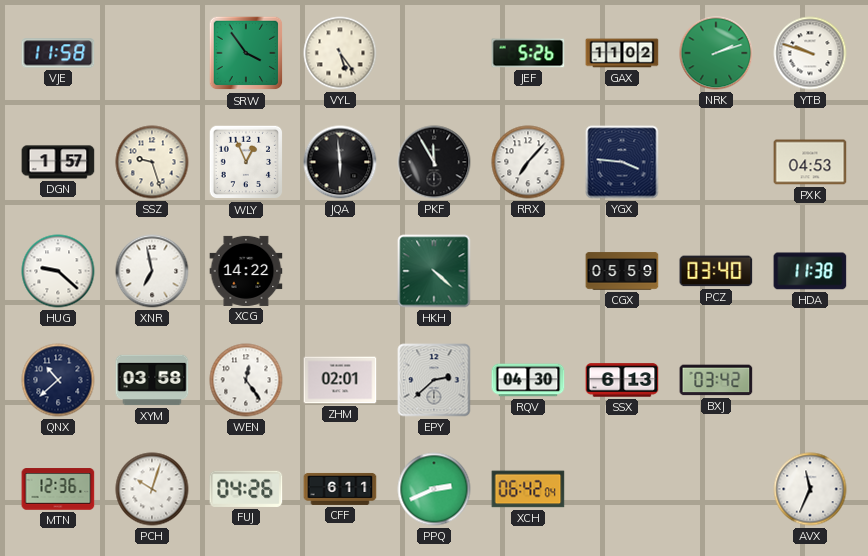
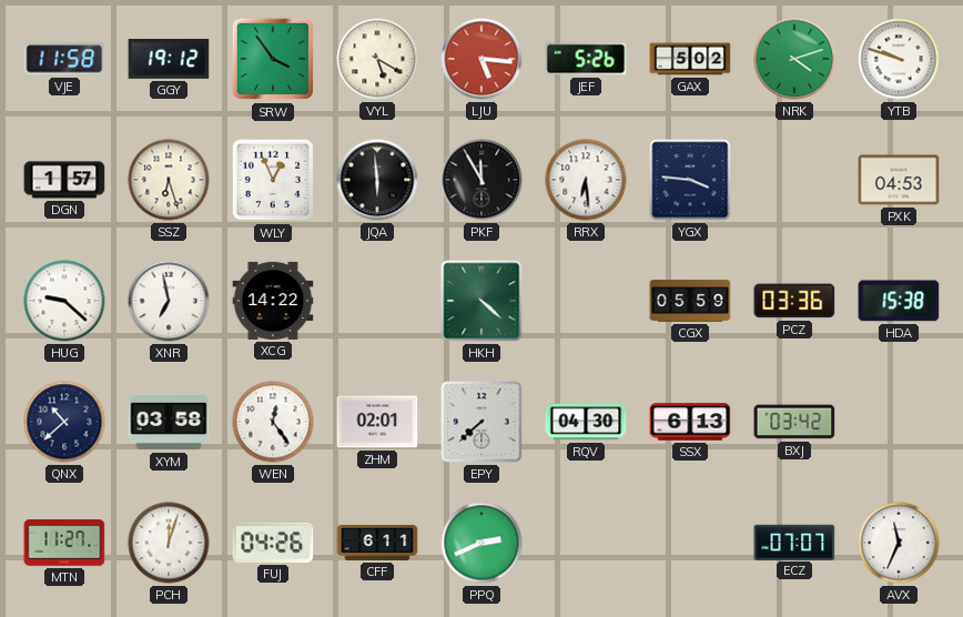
GGY: none -> 19:12 (169, 60)
VYL: 5:24 -> 5:20 (377, 59)
LJU: none -> 5:16 (481, 59)
GAX: 11:02 -> 5:02 (690, 59)
NRK: 2:12 -> 4:12 (794, 59)
SSZ: 9:27 -> 6:27 (169, 180)
RRX: 7:07 -> 6:29 (586, 180)
PCZ: 03:40 -> 03:36 (794, 301)
HDA: 11:38 -> 15:38 (899, 301)
EPY: 2:38 -> 7:38 (481, 422)
MTN: 12:36 -> 11:27 (64, 543)
PCH: 10:03 -> 12:03 (169, 543)
XCH: 06:42 -> none (528, 489)
ECZ: none -> 07:07 (794, 542)
